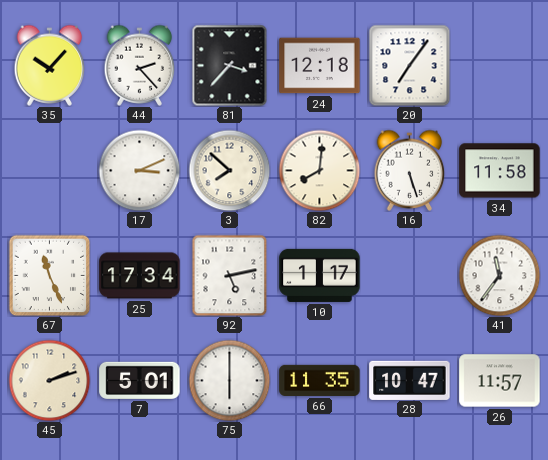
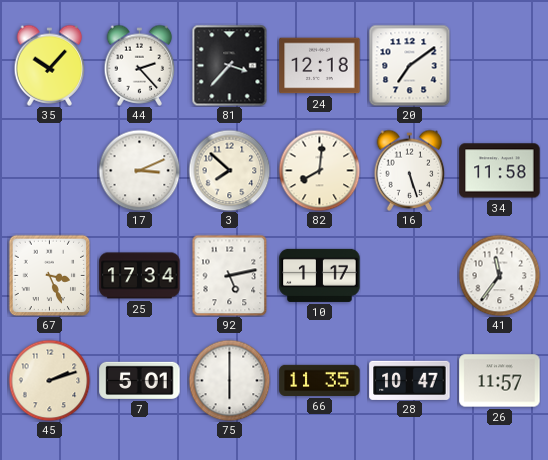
20: 7:06 -> 7:09 (409, 65)
67: 11:26 -> 3:26 (49, 275)
